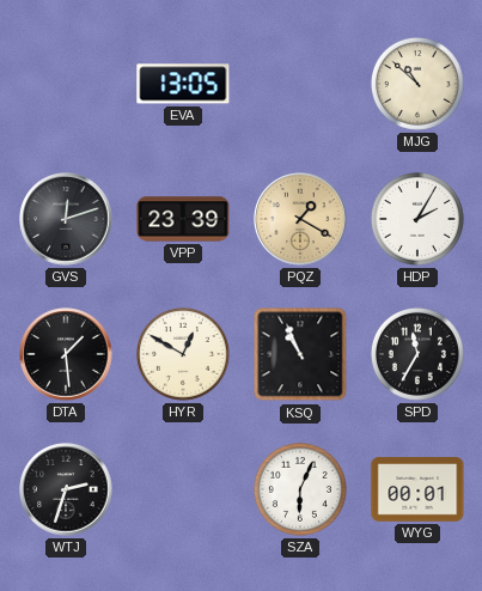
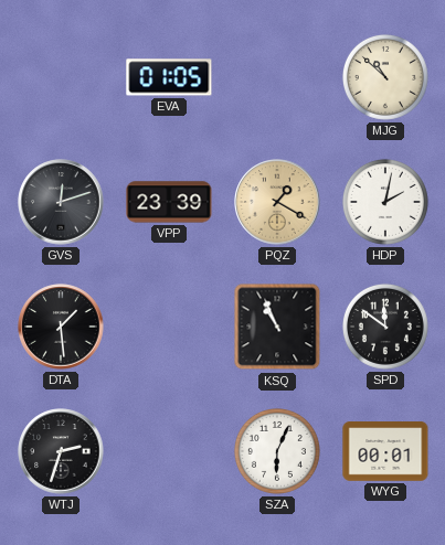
EVA: 13:05 -> 01:05 (169, 77)
HDP: 2:05 -> 2:02 (385, 202)
HYR: 12:50 -> none (183, 354)
SPD: 11:35 -> 11:51 (385, 327)
